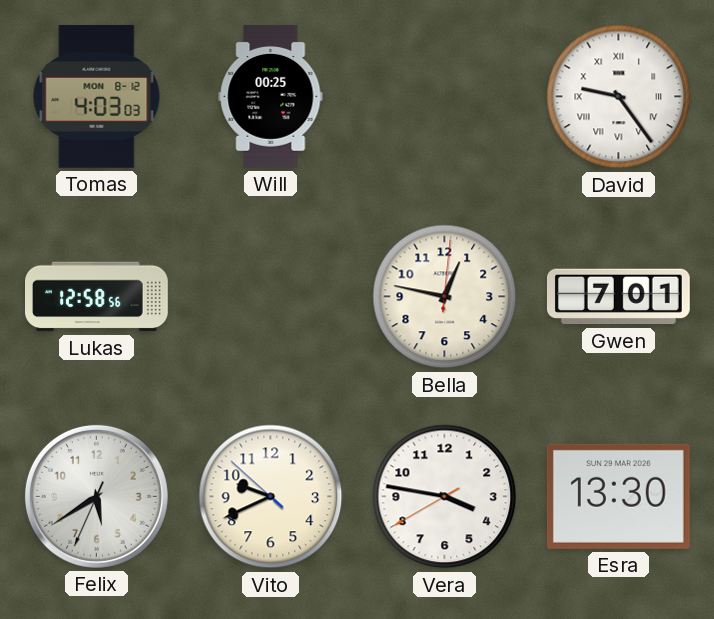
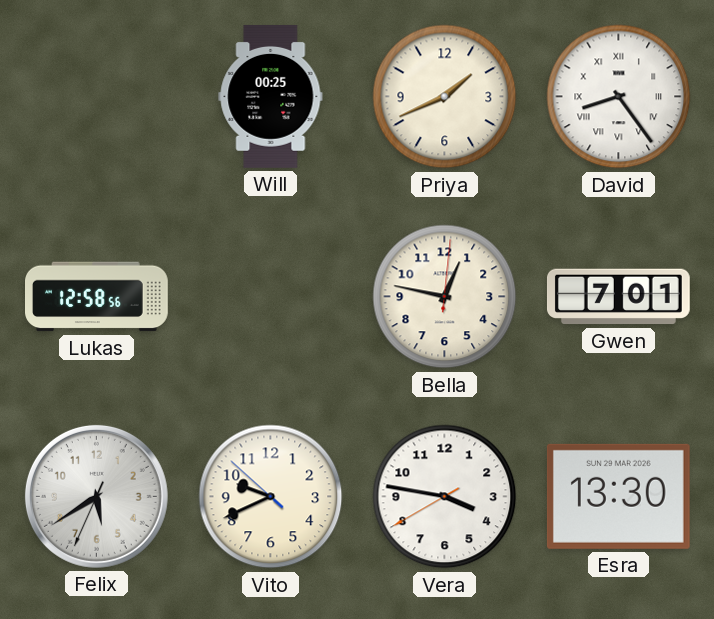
Tomas: 4:03 -> none (97, 96)
Priya: none -> 1:41 (445, 97)
David: 9:24 -> 8:24 (619, 97)
